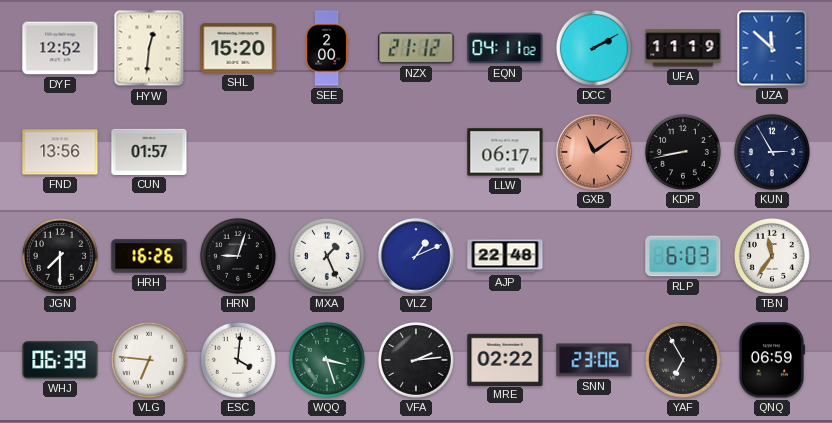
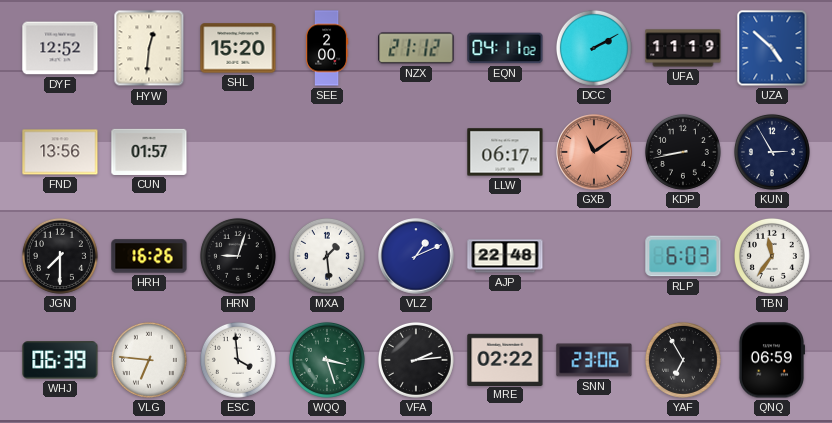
UZA: 11:52 -> 4:52 (772, 48)
MXA: 1:26 -> 1:29 (327, 256)
ESC: 4:01 -> 3:59 (238, 360)
